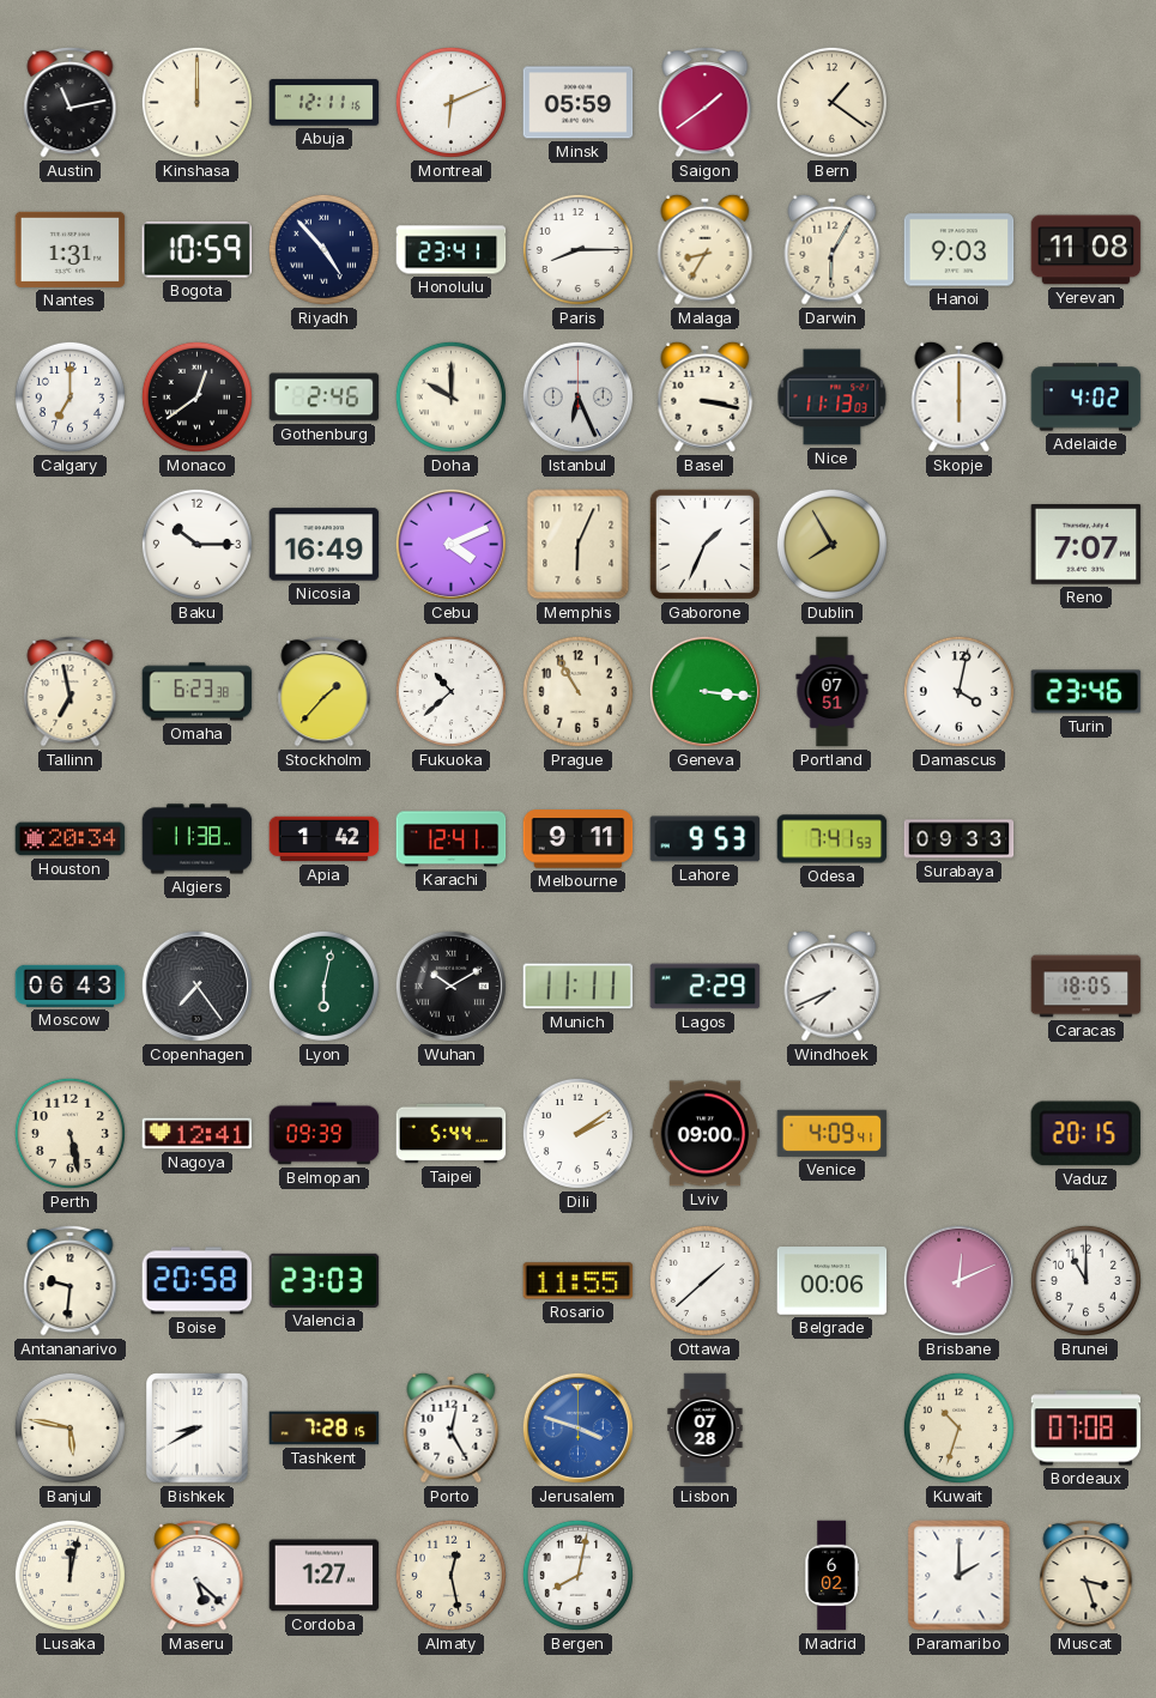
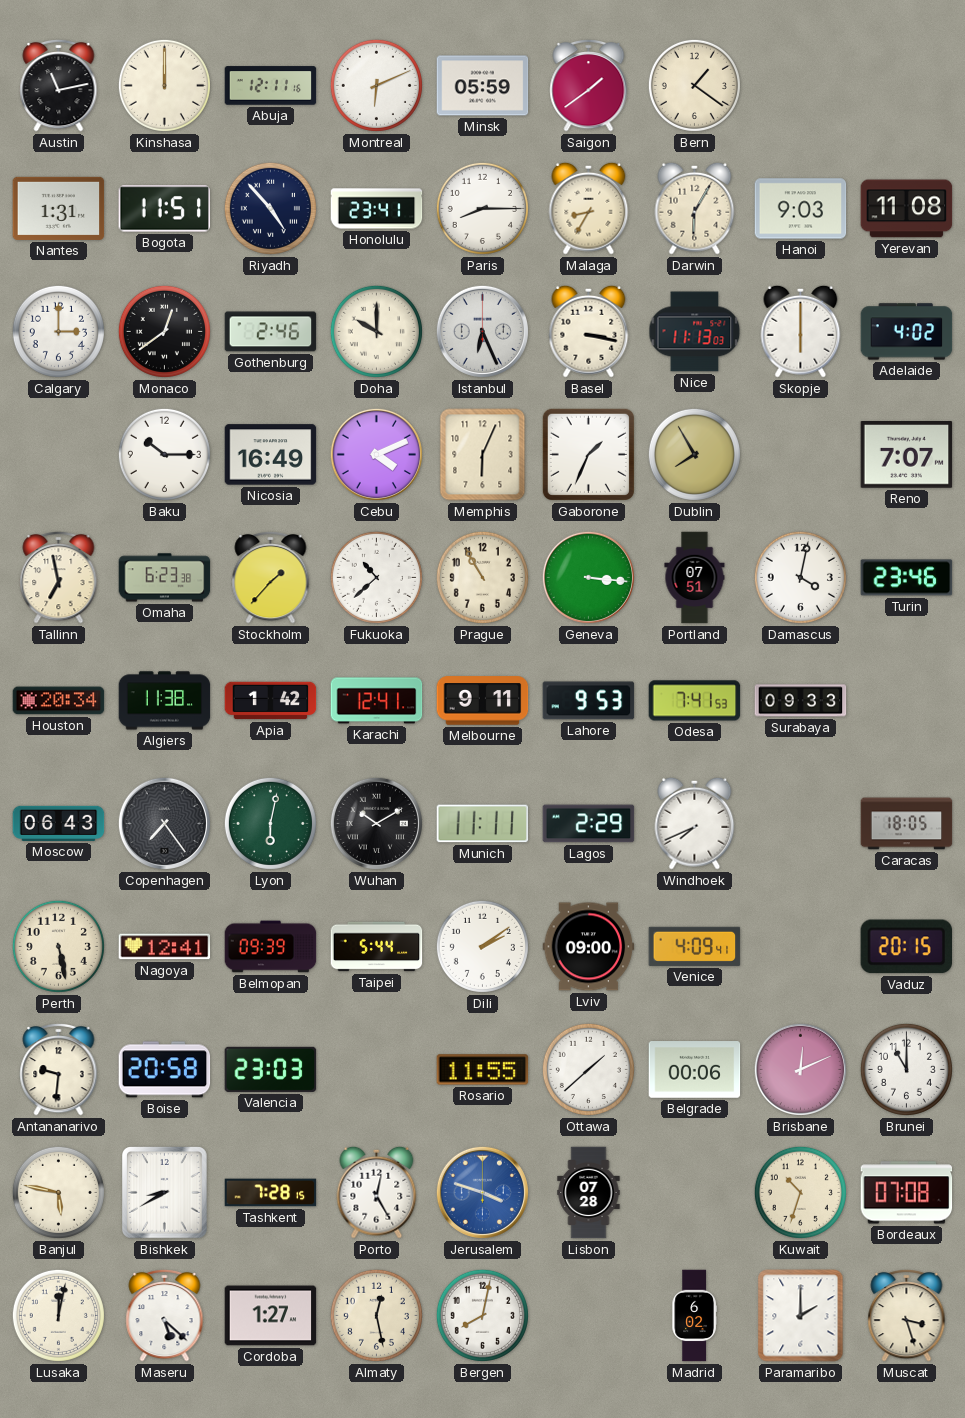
Bogota: 10:59 -> 11:51 (165, 209)
Calgary: 7:00 -> 3:00 (58, 331)
